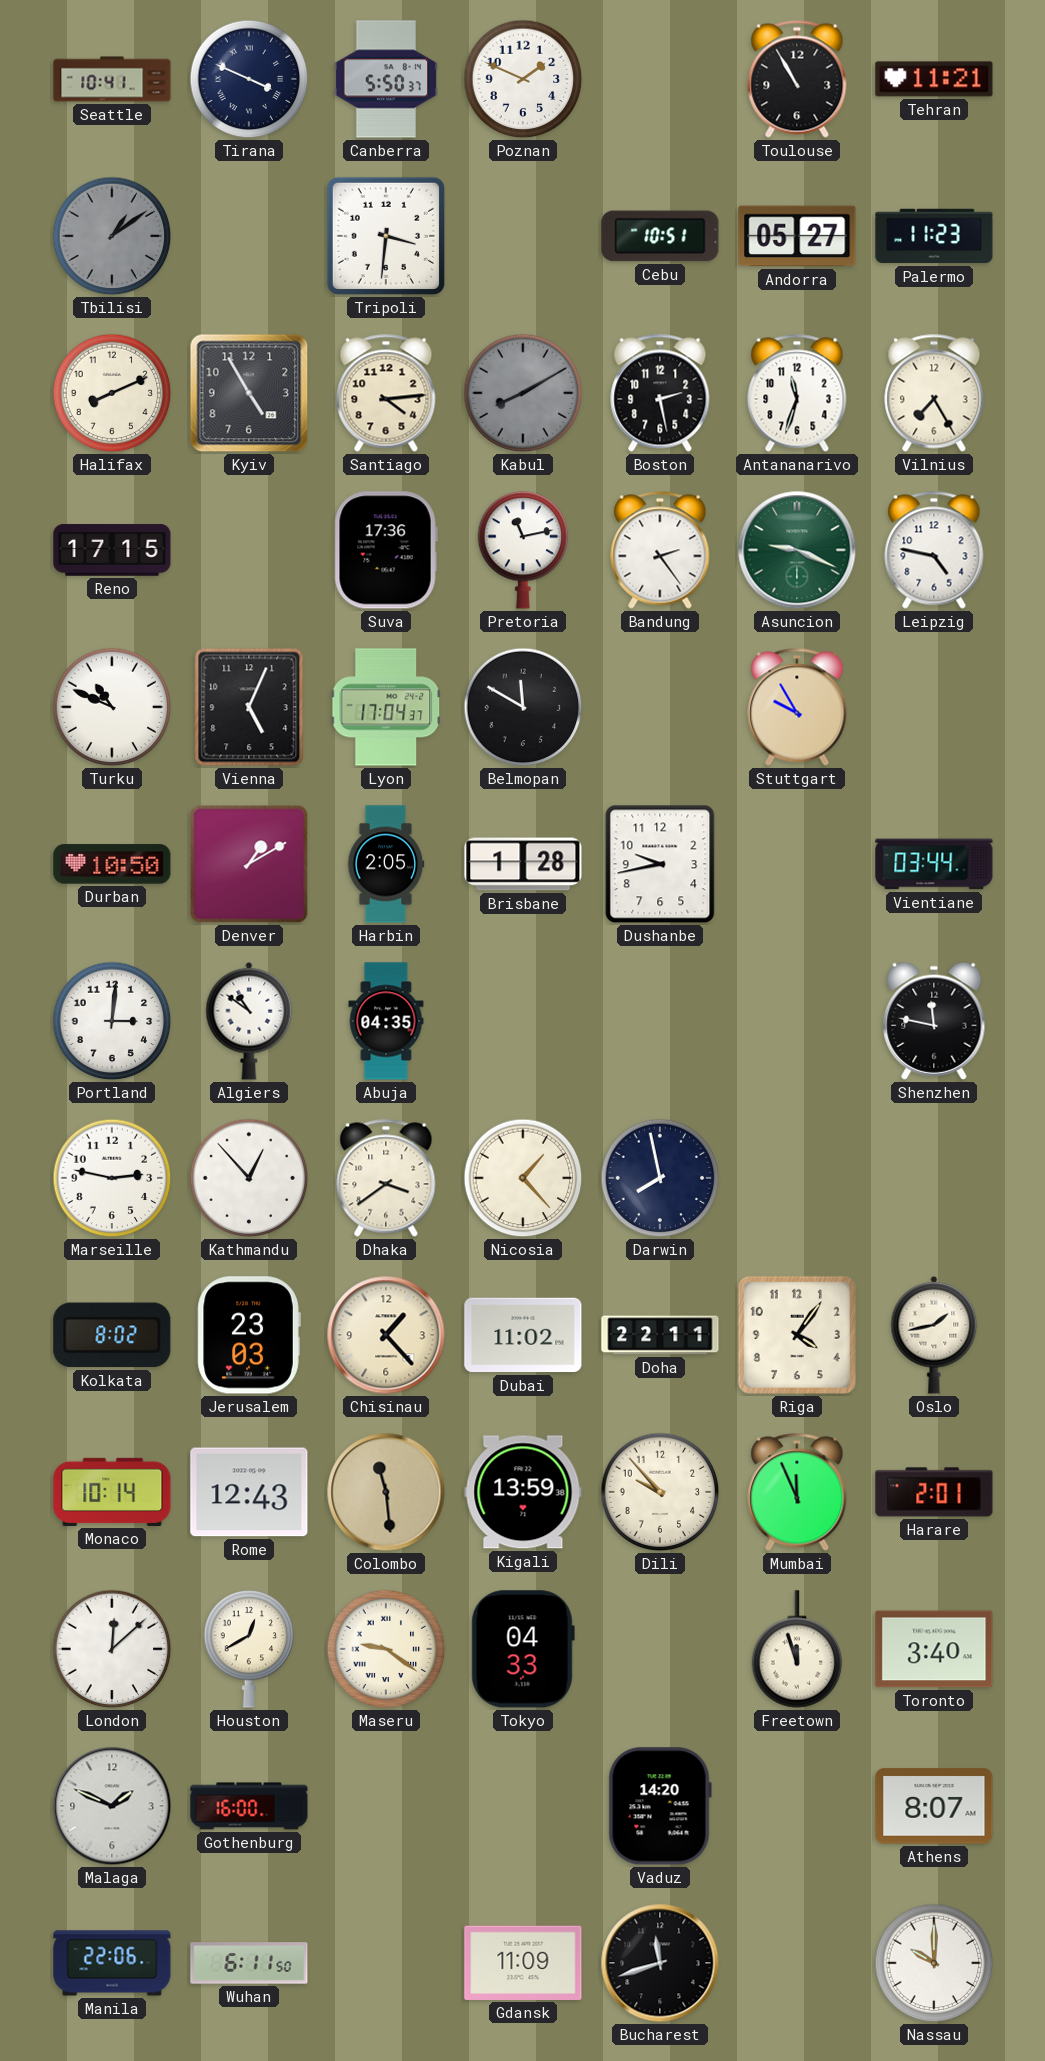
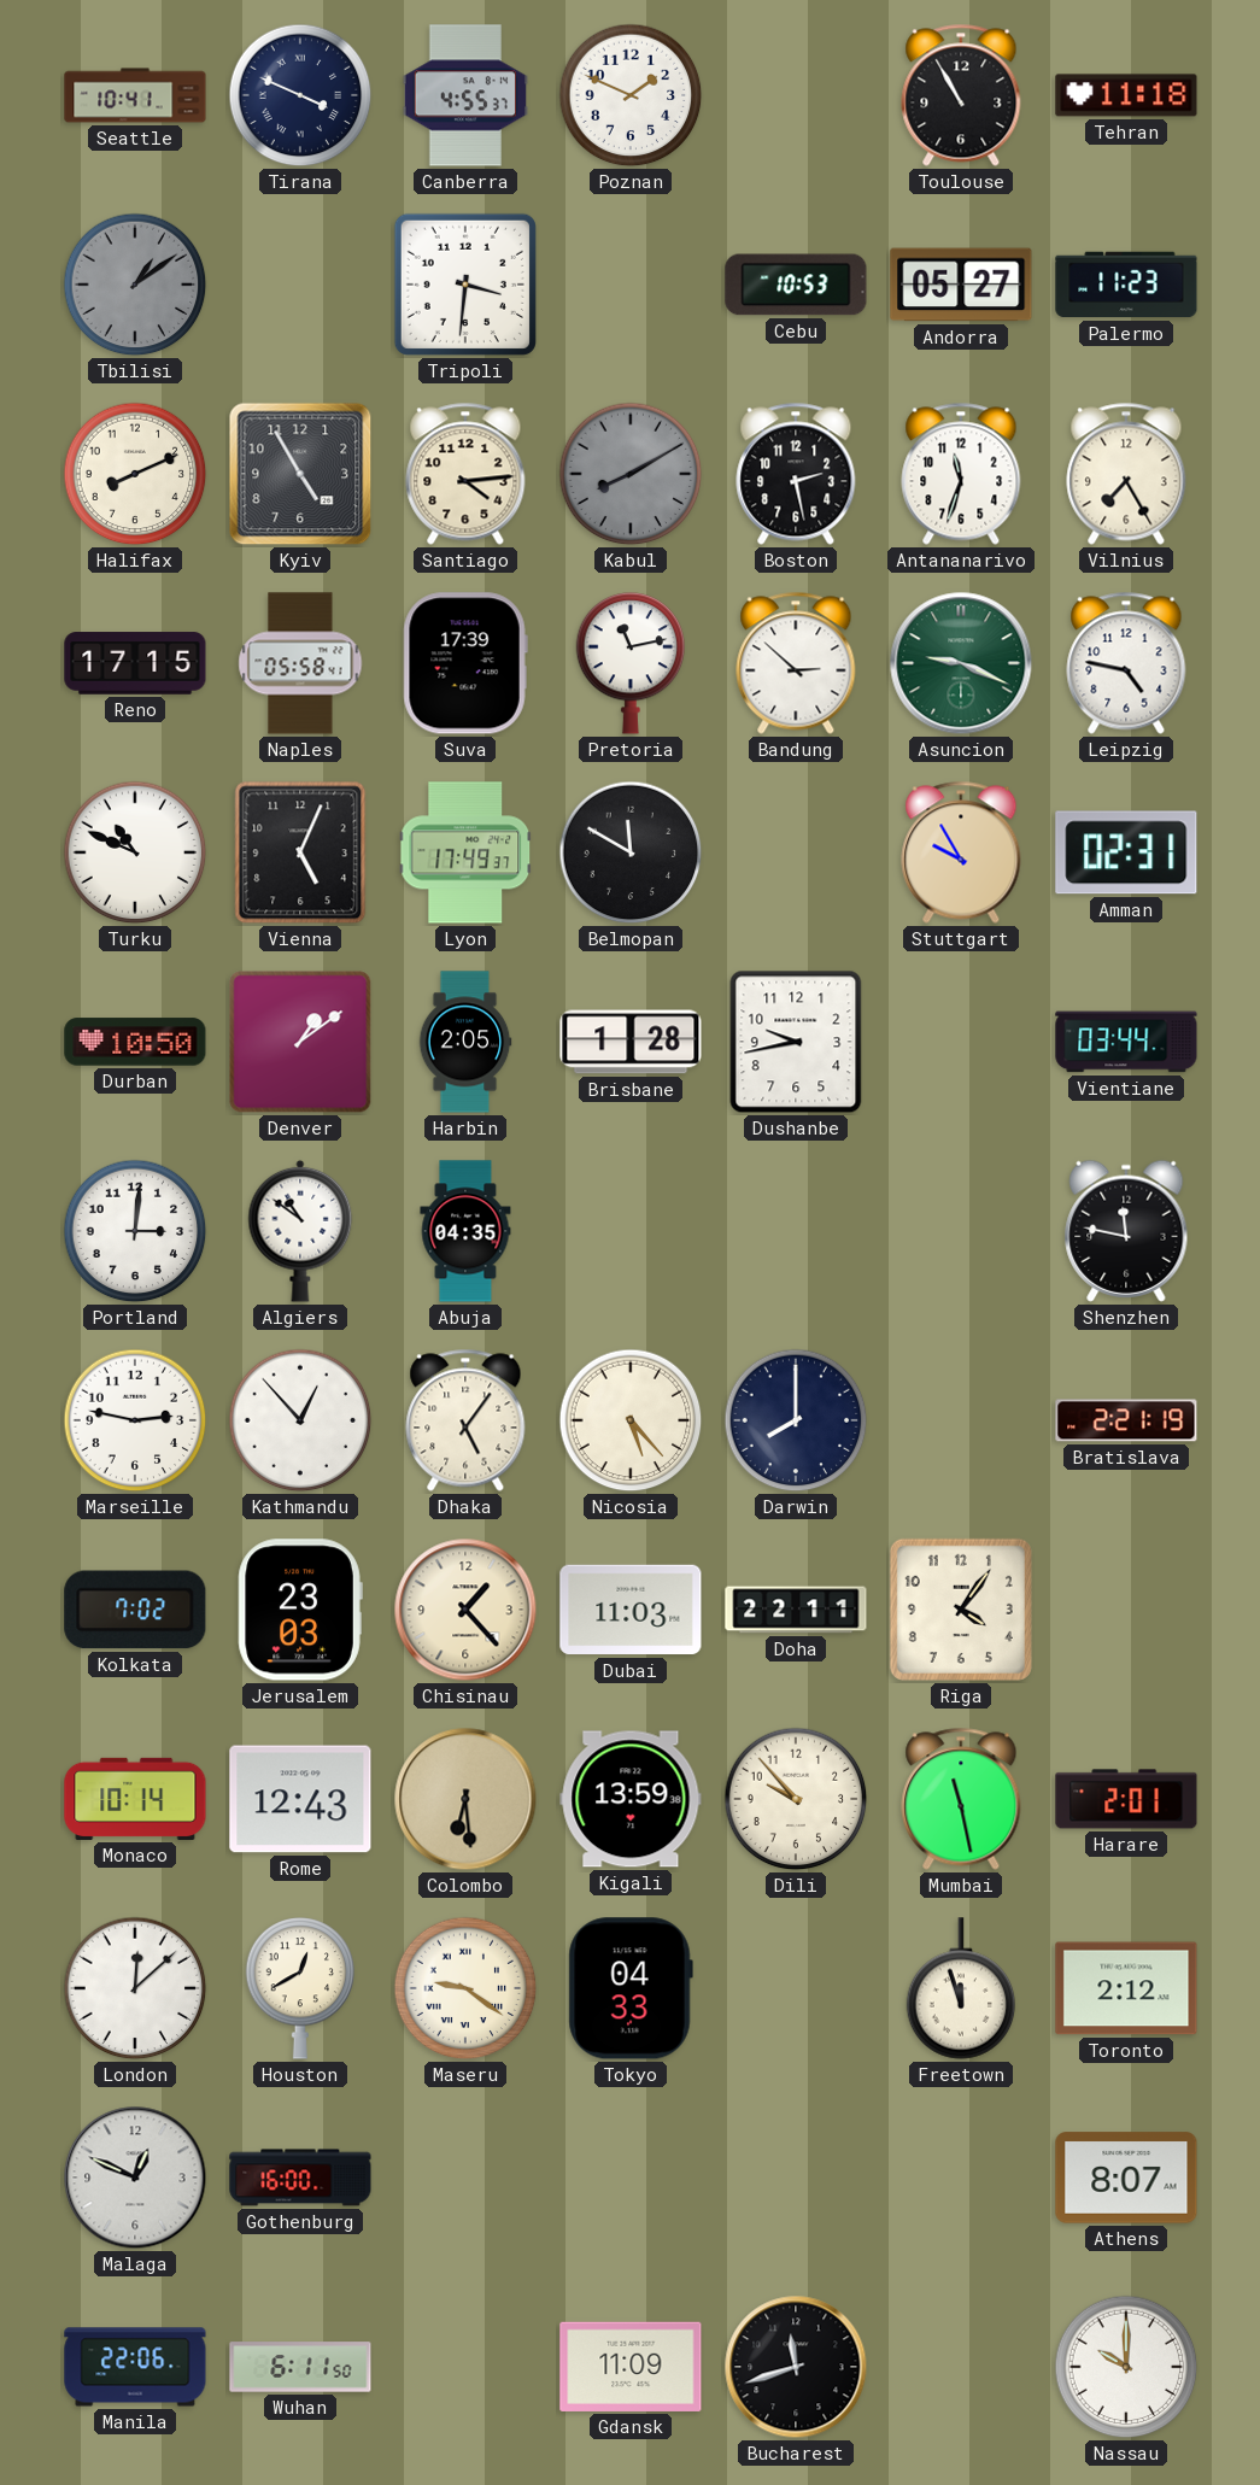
Canberra: 5:50 -> 4:55 (464, 95)
Tehran: 11:21 -> 11:18 (1126, 95)
Cebu: 10:51 -> 10:53 (796, 285)
Naples: none -> 05:58 (300, 663)
Suva: 17:36 -> 17:39 (465, 663)
Bandung: 2:24 -> 2:52 (796, 663)
Lyon: 17:04 -> 17:49 (465, 852)
Amman: none -> 02:31 (1126, 852)
Denver: 1:10 -> 1:09 (300, 1042)
Dhaka: 3:39 -> 5:06 (465, 1420)
Nicosia: 1:23 -> 5:23 (631, 1420)
Darwin: 7:58 -> 8:00 (796, 1420)
Bratislava: none -> 2:21 (1126, 1420)
Kolkata: 8:02 -> 7:02 (135, 1610)
Dubai: 11:02 -> 11:03 (631, 1610)
Oslo: 1:43 -> none (934, 1335)
Colombo: 11:29 -> 6:29 (465, 1799)
Mumbai: 11:56 -> 11:28 (961, 1799)
Toronto: 3:40 -> 2:12 (1126, 1988)
Malaga: 1:49 -> 12:49 (135, 2178)
Vaduz: 14:20 -> none (660, 1806)
